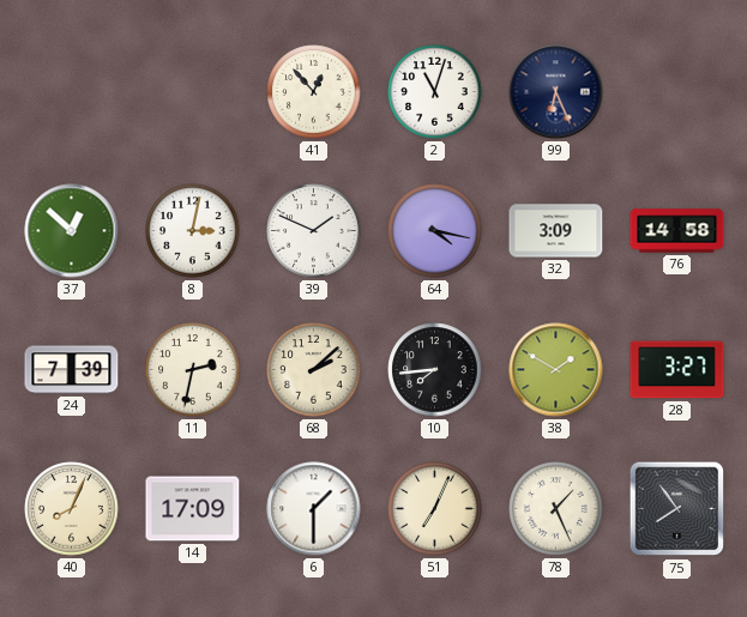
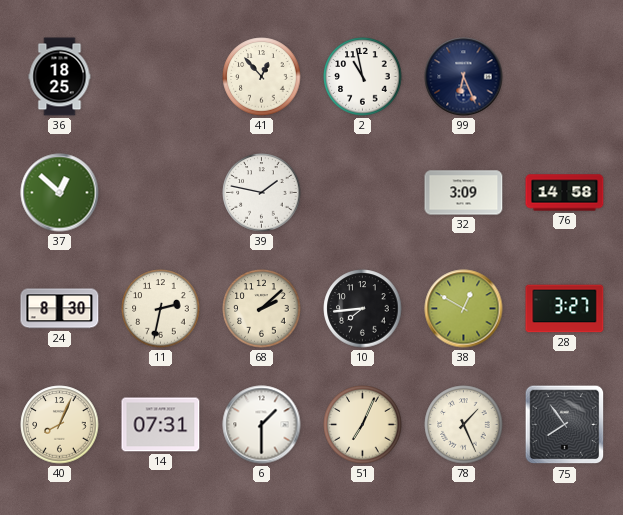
36: none -> 18:25 (60, 77)
2: 11:03 -> 10:58 (363, 77)
8: 3:02 -> none (193, 231)
39: 1:49 -> 1:47 (262, 193)
64: 4:17 -> none (435, 231)
24: 7:39 -> 8:30 (60, 309)
38: 1:50 -> 12:50 (464, 309)
14: 17:09 -> 07:31 (161, 425)
